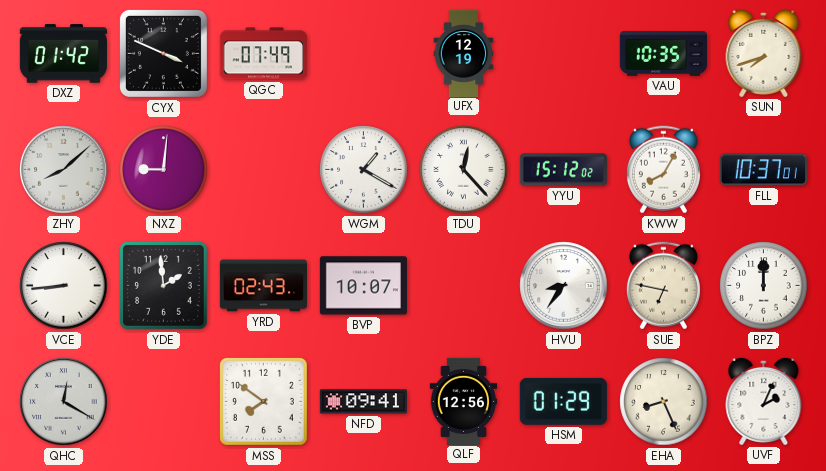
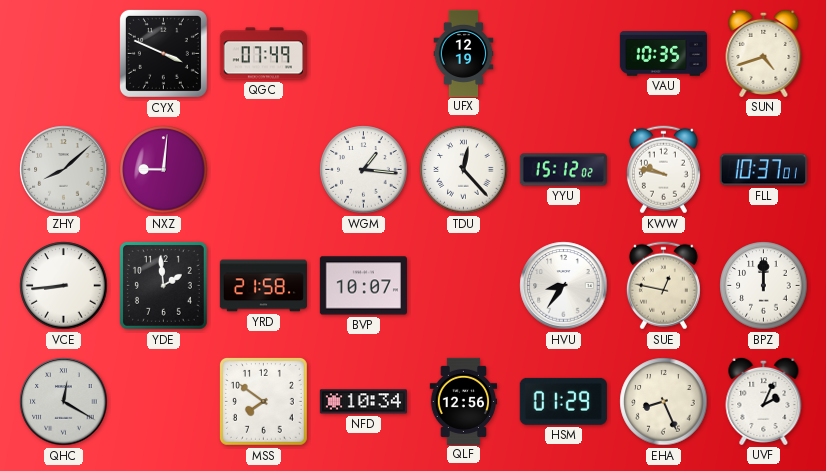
DXZ: 01:42 -> none (63, 54)
SUN: 7:42 -> 4:42 (764, 53)
WGM: 1:20 -> 1:16 (364, 170)
KWW: 8:05 -> 9:47 (663, 170)
YRD: 02:43 -> 21:58 (263, 286)
SUE: 6:47 -> 12:47 (663, 286)
NFD: 09:41 -> 10:34 (363, 402)
